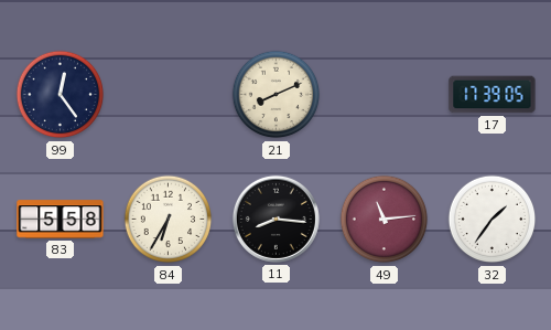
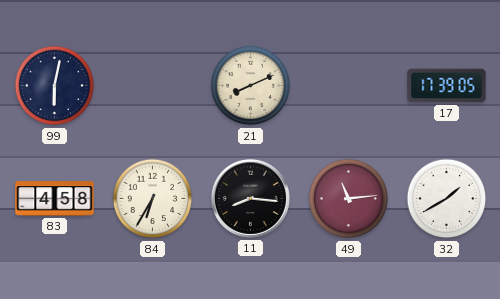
99: 12:24 -> 6:02 (55, 86)
83: 5:58 -> 4:58 (55, 199)
32: 1:36 -> 1:40 (447, 199)
